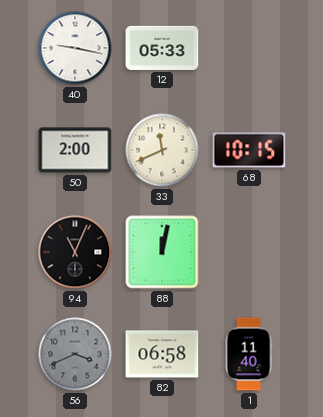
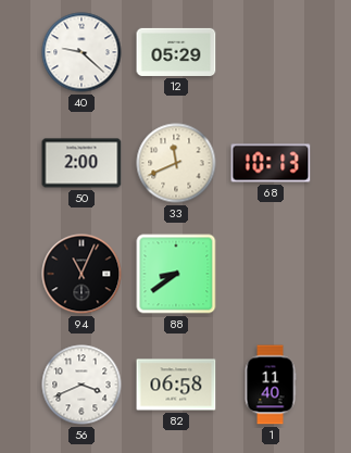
40: 9:17 -> 9:22 (82, 52)
12: 05:33 -> 05:29 (176, 52)
68: 10:15 -> 10:13 (271, 163)
88: 12:02 -> 8:39 (176, 274)
56 dial: grey -> white (82, 385)
